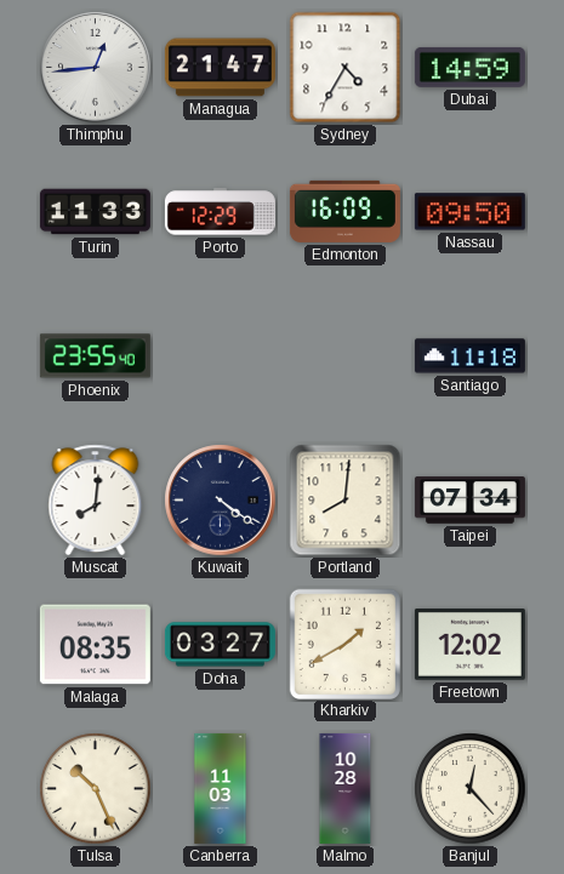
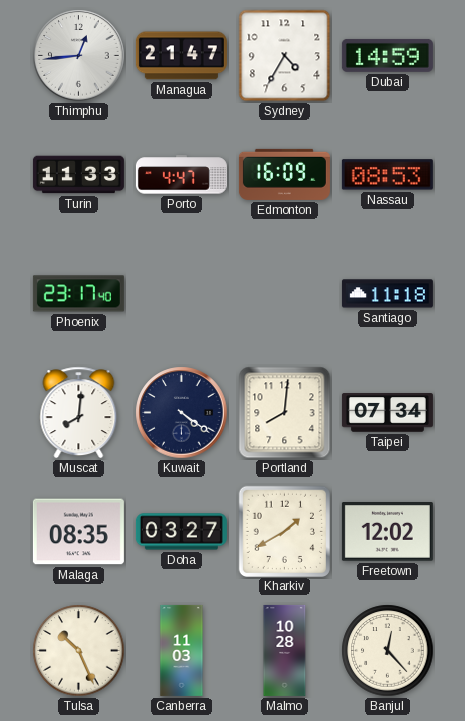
Porto: 12:29 -> 4:47 (181, 175)
Nassau: 09:50 -> 08:53 (387, 175)
Phoenix: 23:55 -> 23:17 (78, 294)
